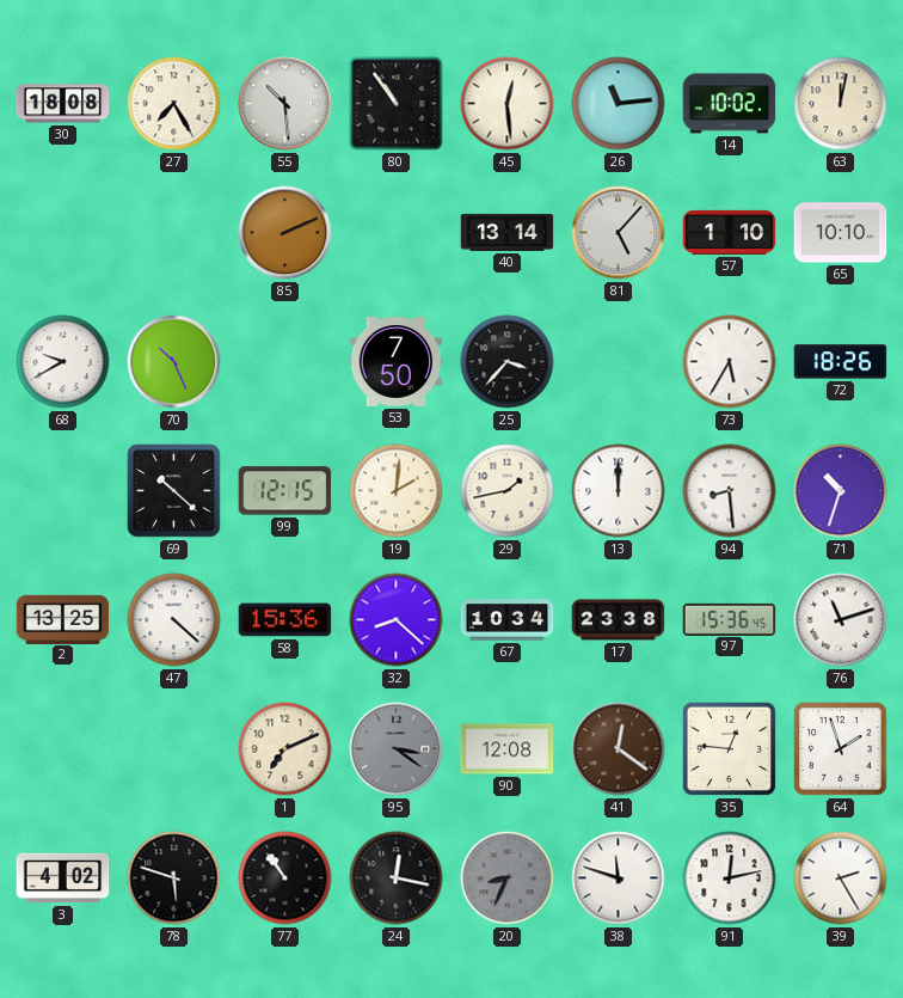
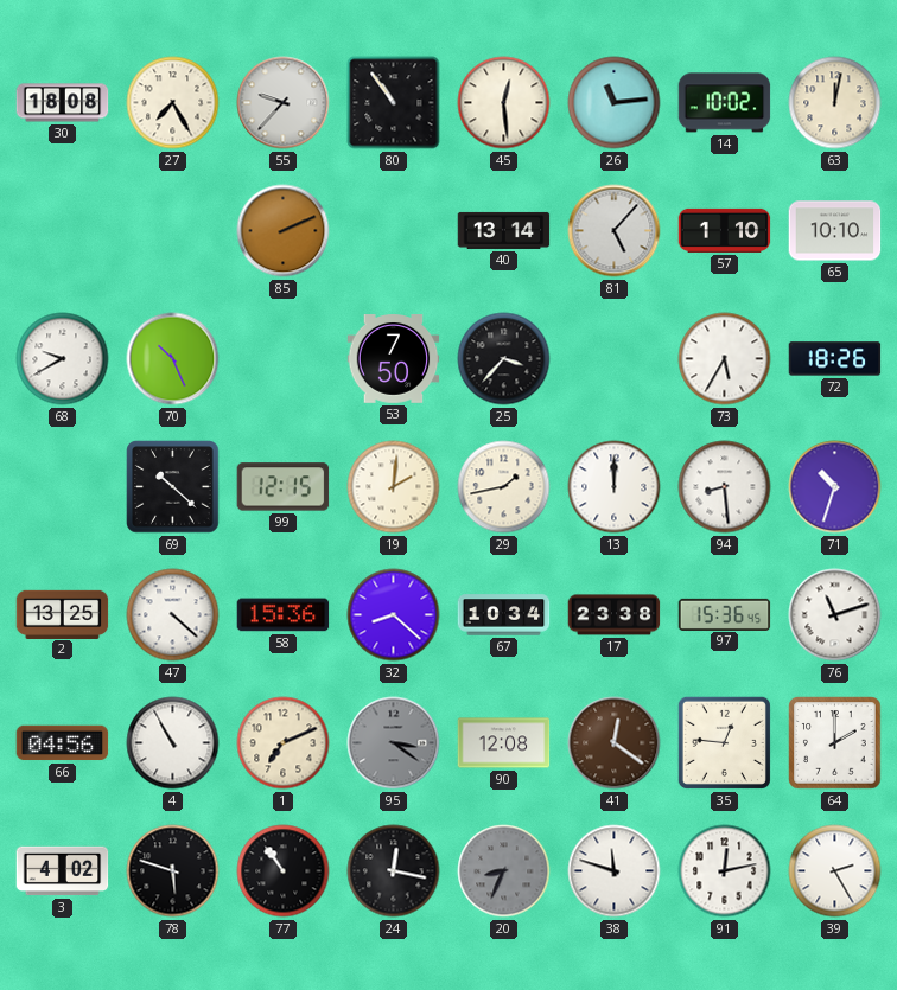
55: 10:29 -> 9:37 (284, 103)
66: none -> 04:56 (63, 743)
4: none -> 10:55 (173, 743)
64: 1:57 -> 2:00 (835, 743)
